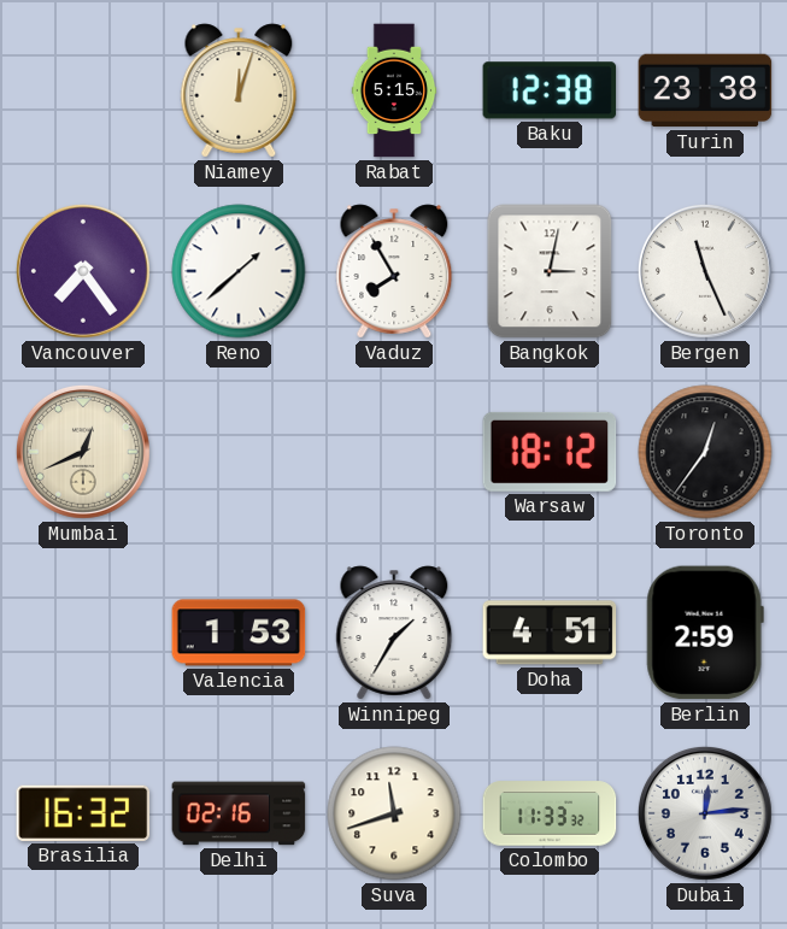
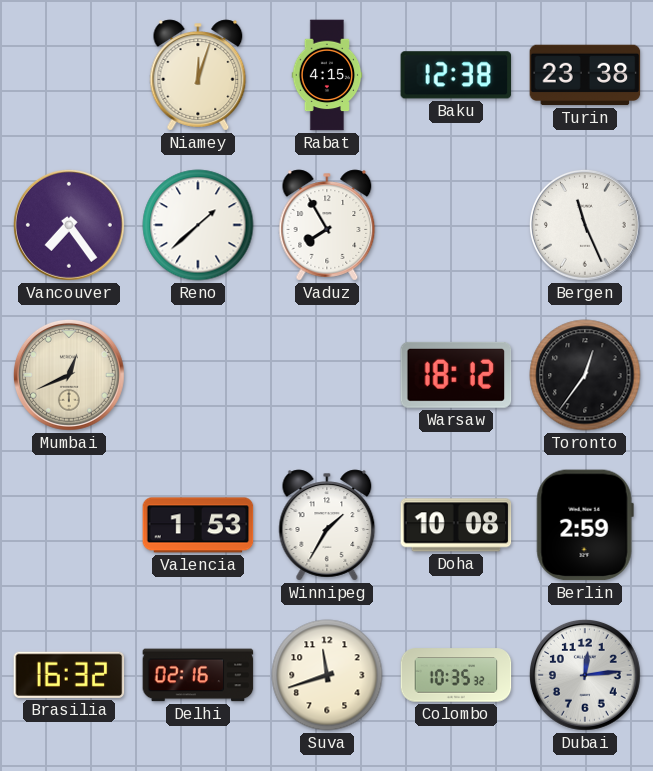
Rabat: 5:15 -> 4:15 (327, 75)
Bangkok: 3:02 -> none (550, 271)
Doha: 4:51 -> 10:08 (456, 525)
Colombo: 11:33 -> 10:35 (456, 675)
